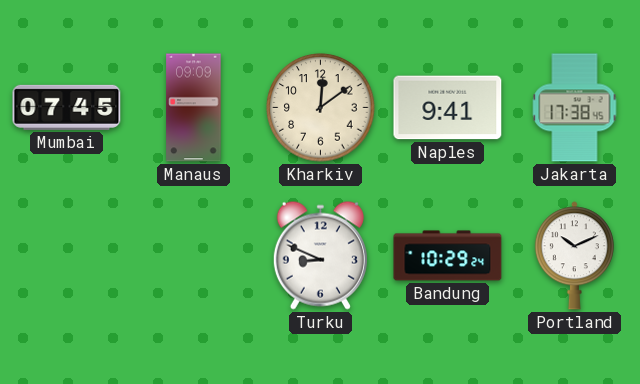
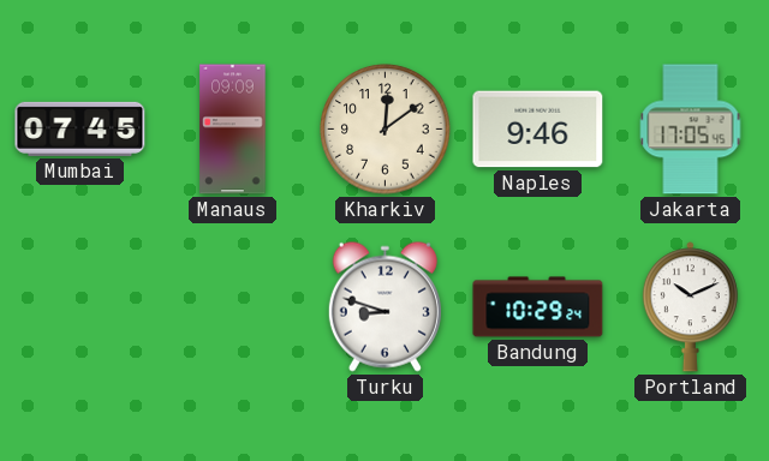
Naples: 9:41 -> 9:46 (538, 130)
Jakarta: 17:38 -> 17:05 (691, 130)
Turku: 8:49 -> 8:48 (384, 306)
